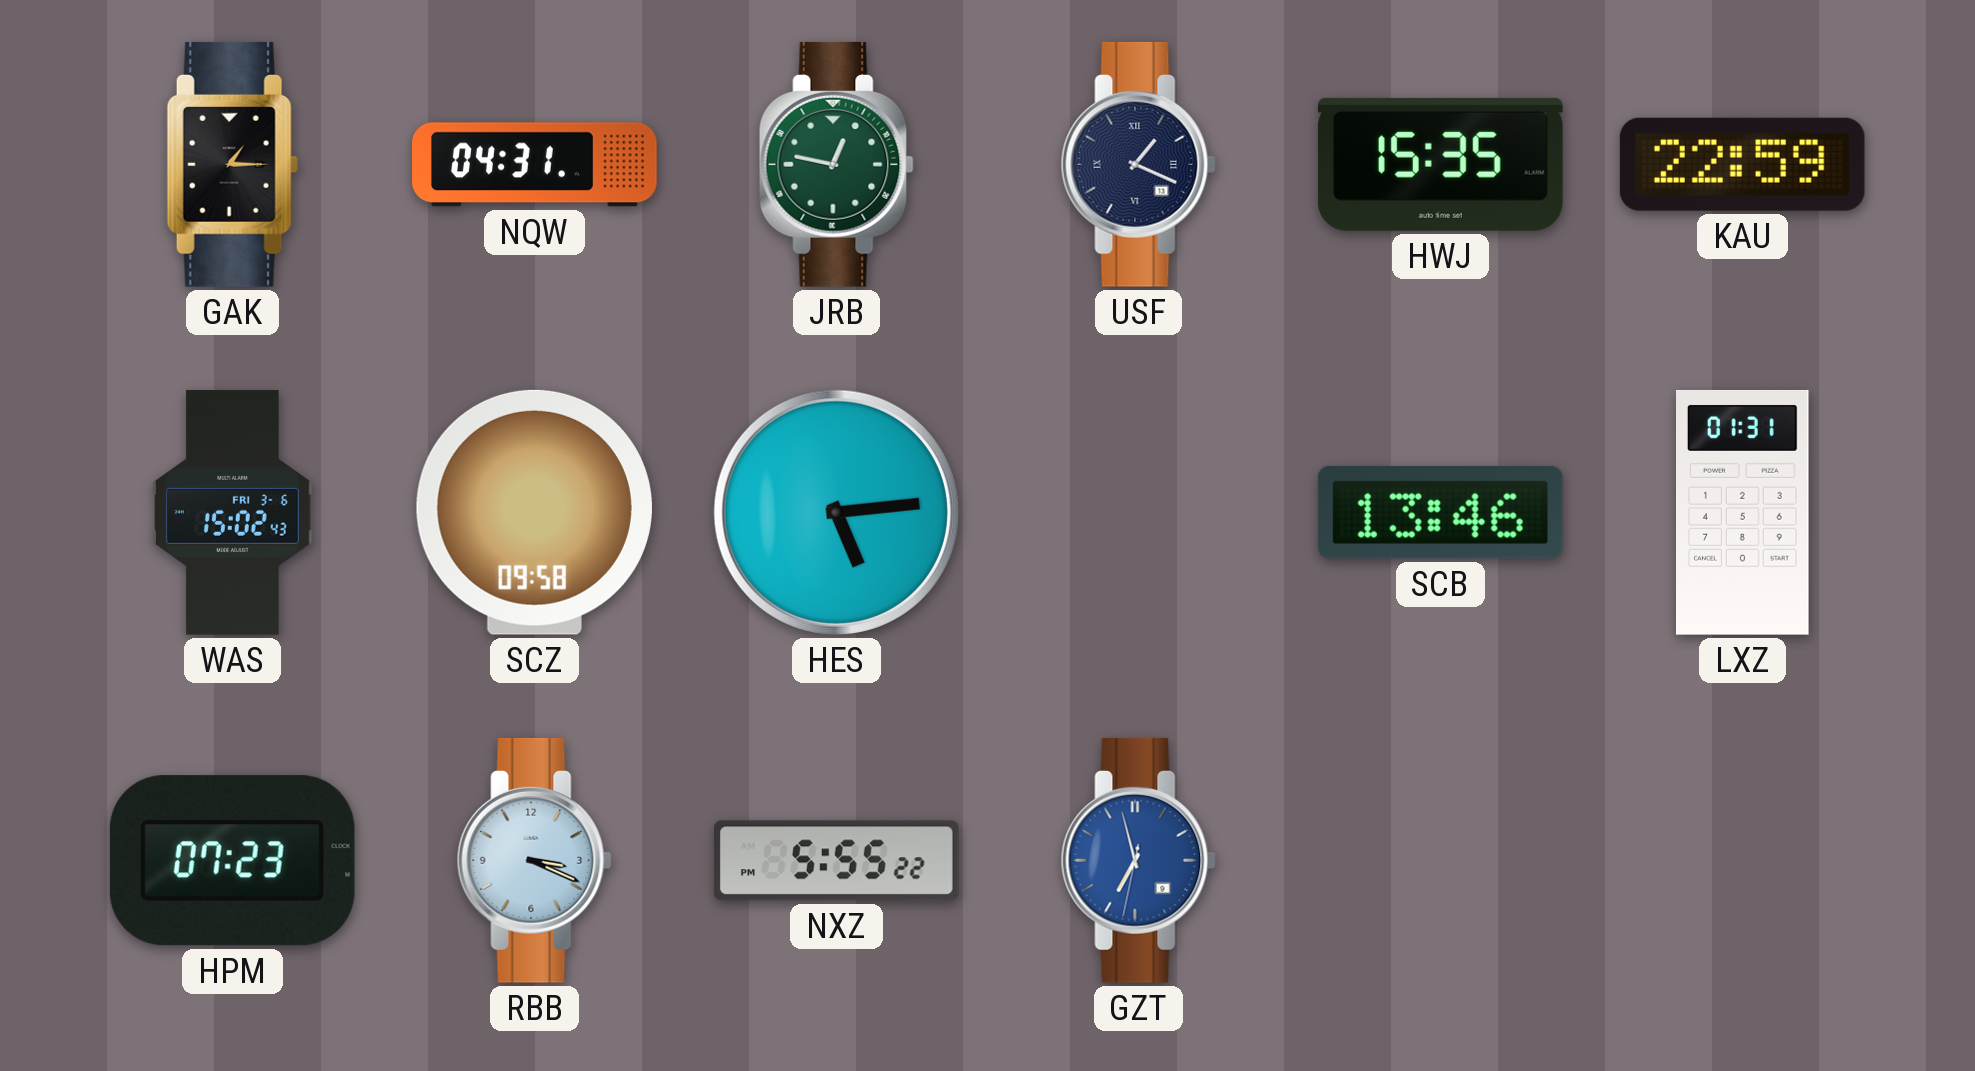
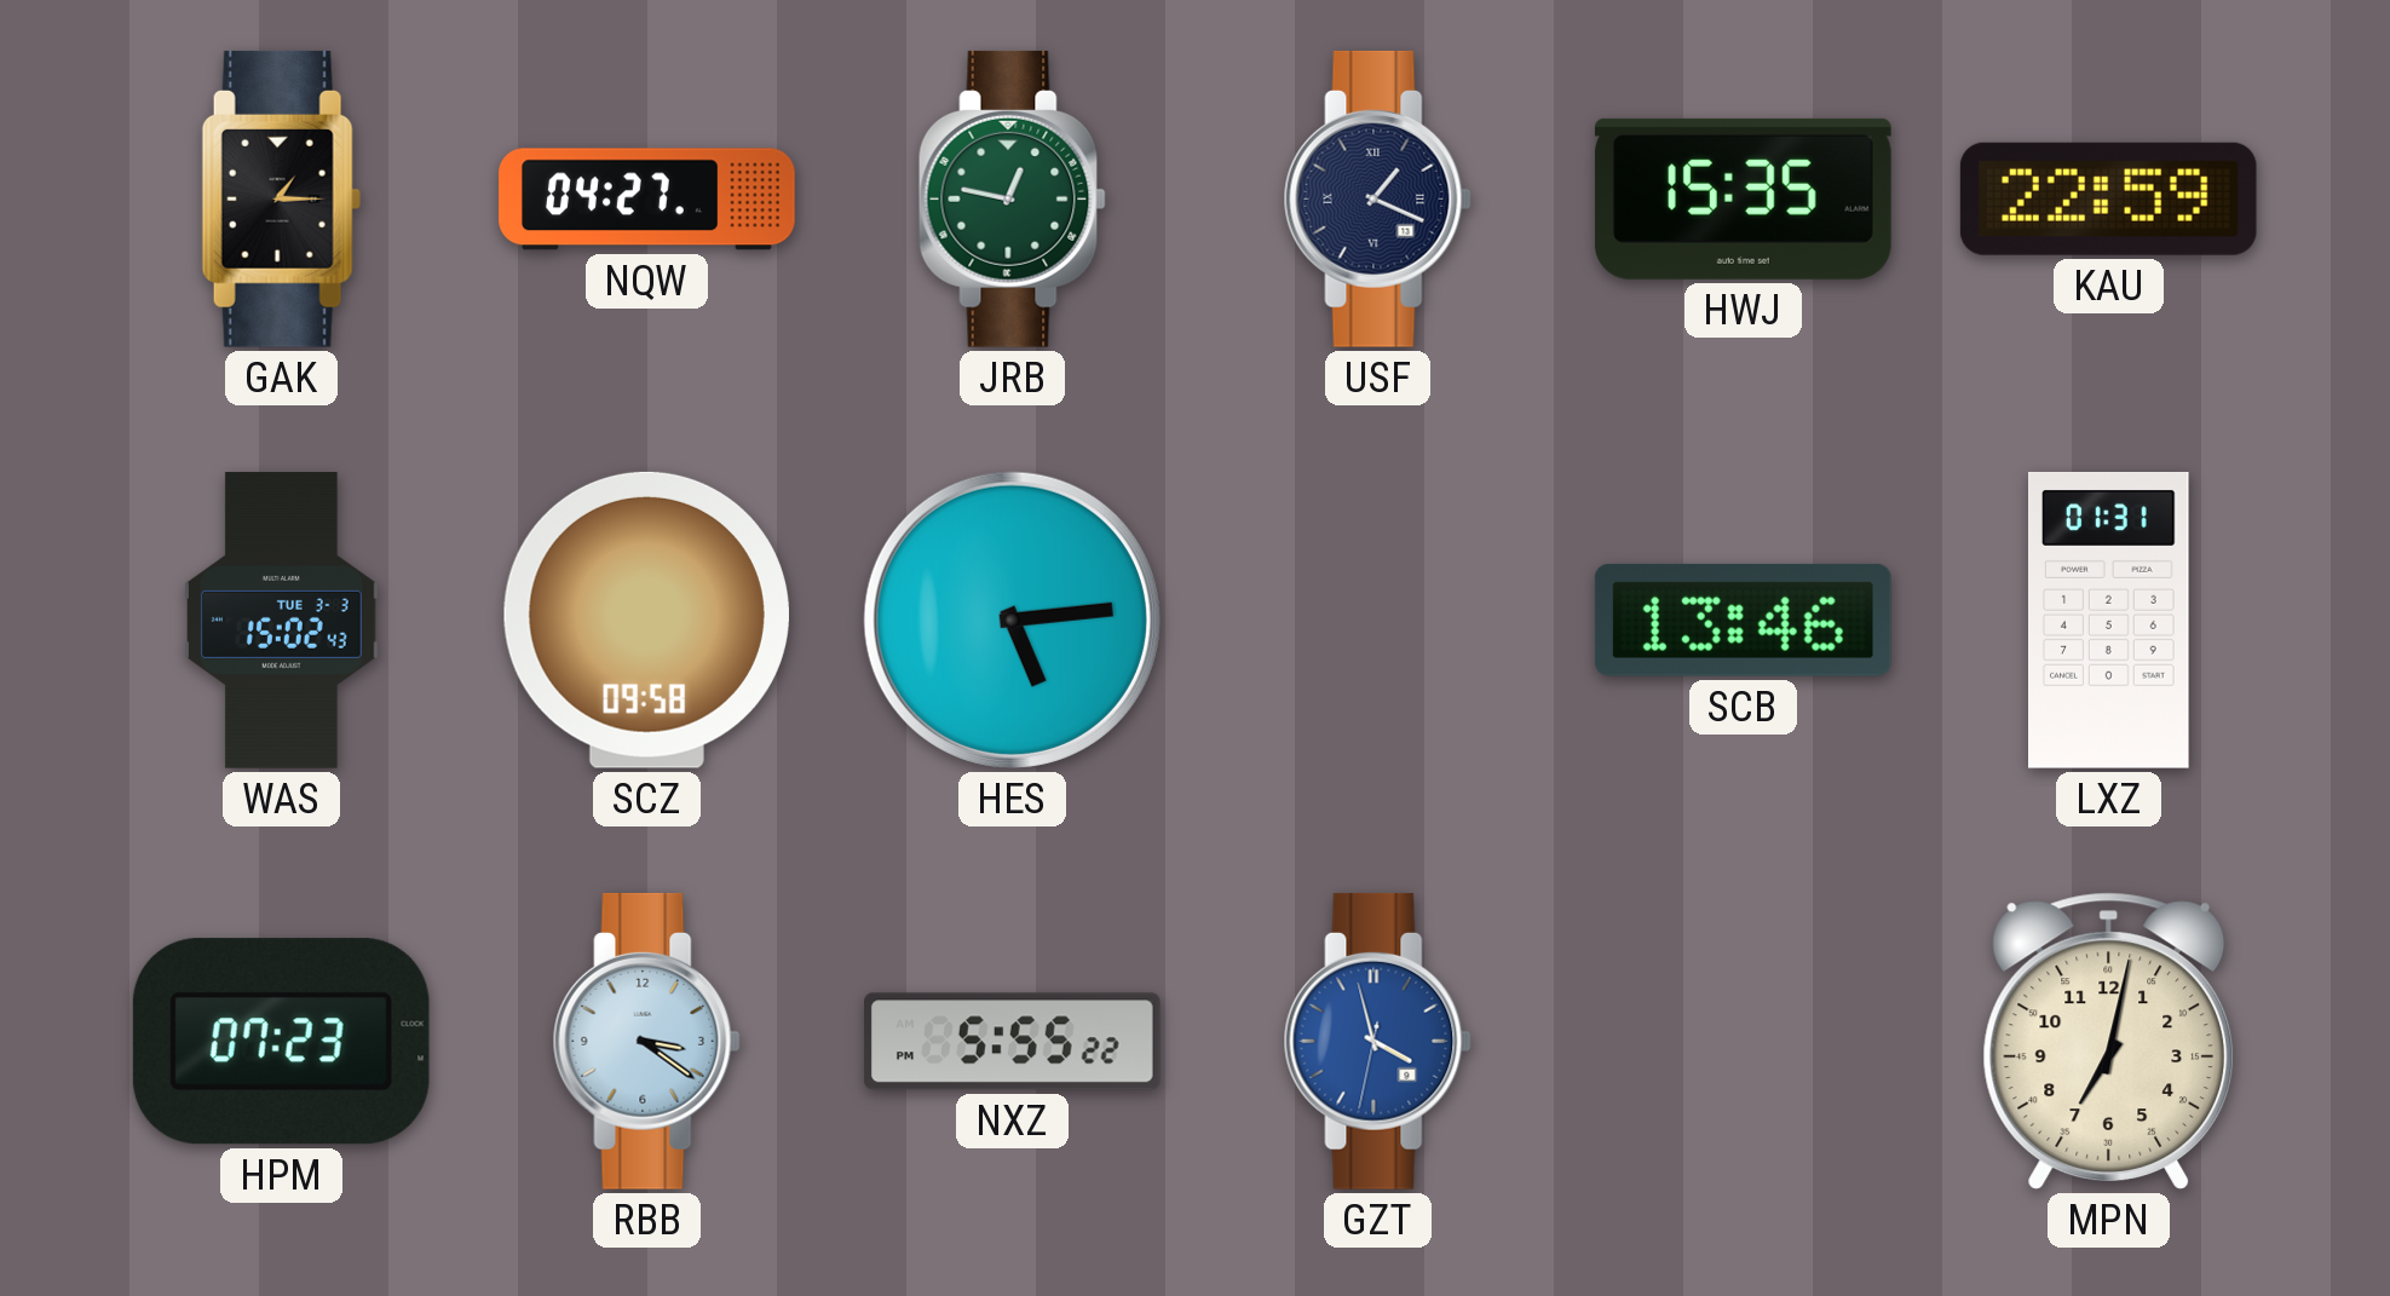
NQW: 04:31 -> 04:27 (647, 200)
WAS date: FRI 3-6 -> TUE 3-3 (281, 621)
RBB: 3:19 -> 3:21 (646, 1041)
GZT: 6:57 -> 3:57 (1377, 1041)
MPN: none -> 7:02 (2109, 1041)
